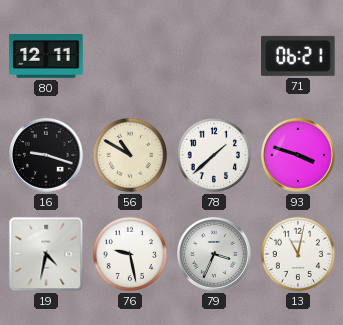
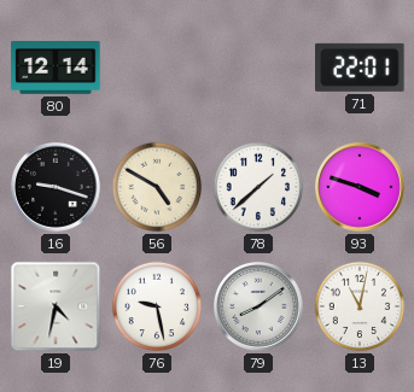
80: 12:11 -> 12:14 (56, 69)
71: 06:21 -> 22:01 (360, 68)
56: 10:50 -> 4:50 (157, 187)
79: 3:34 -> 8:09 (260, 308)
